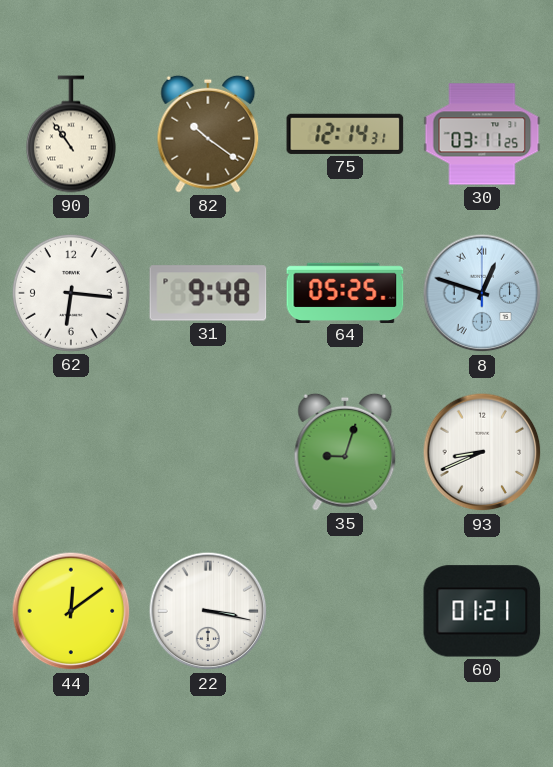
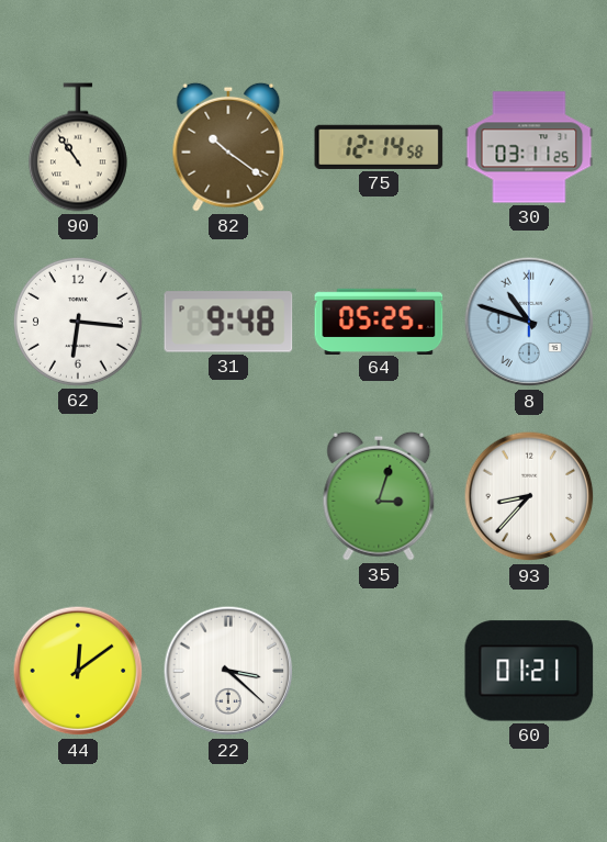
75: 12:14:31 -> 12:14:58 (379, 147)
8: 12:48 -> 10:48 (529, 322)
35: 9:03 -> 3:03 (379, 496)
93: 8:41 -> 8:37 (529, 496)
22: 3:17 -> 3:22 (228, 671)
